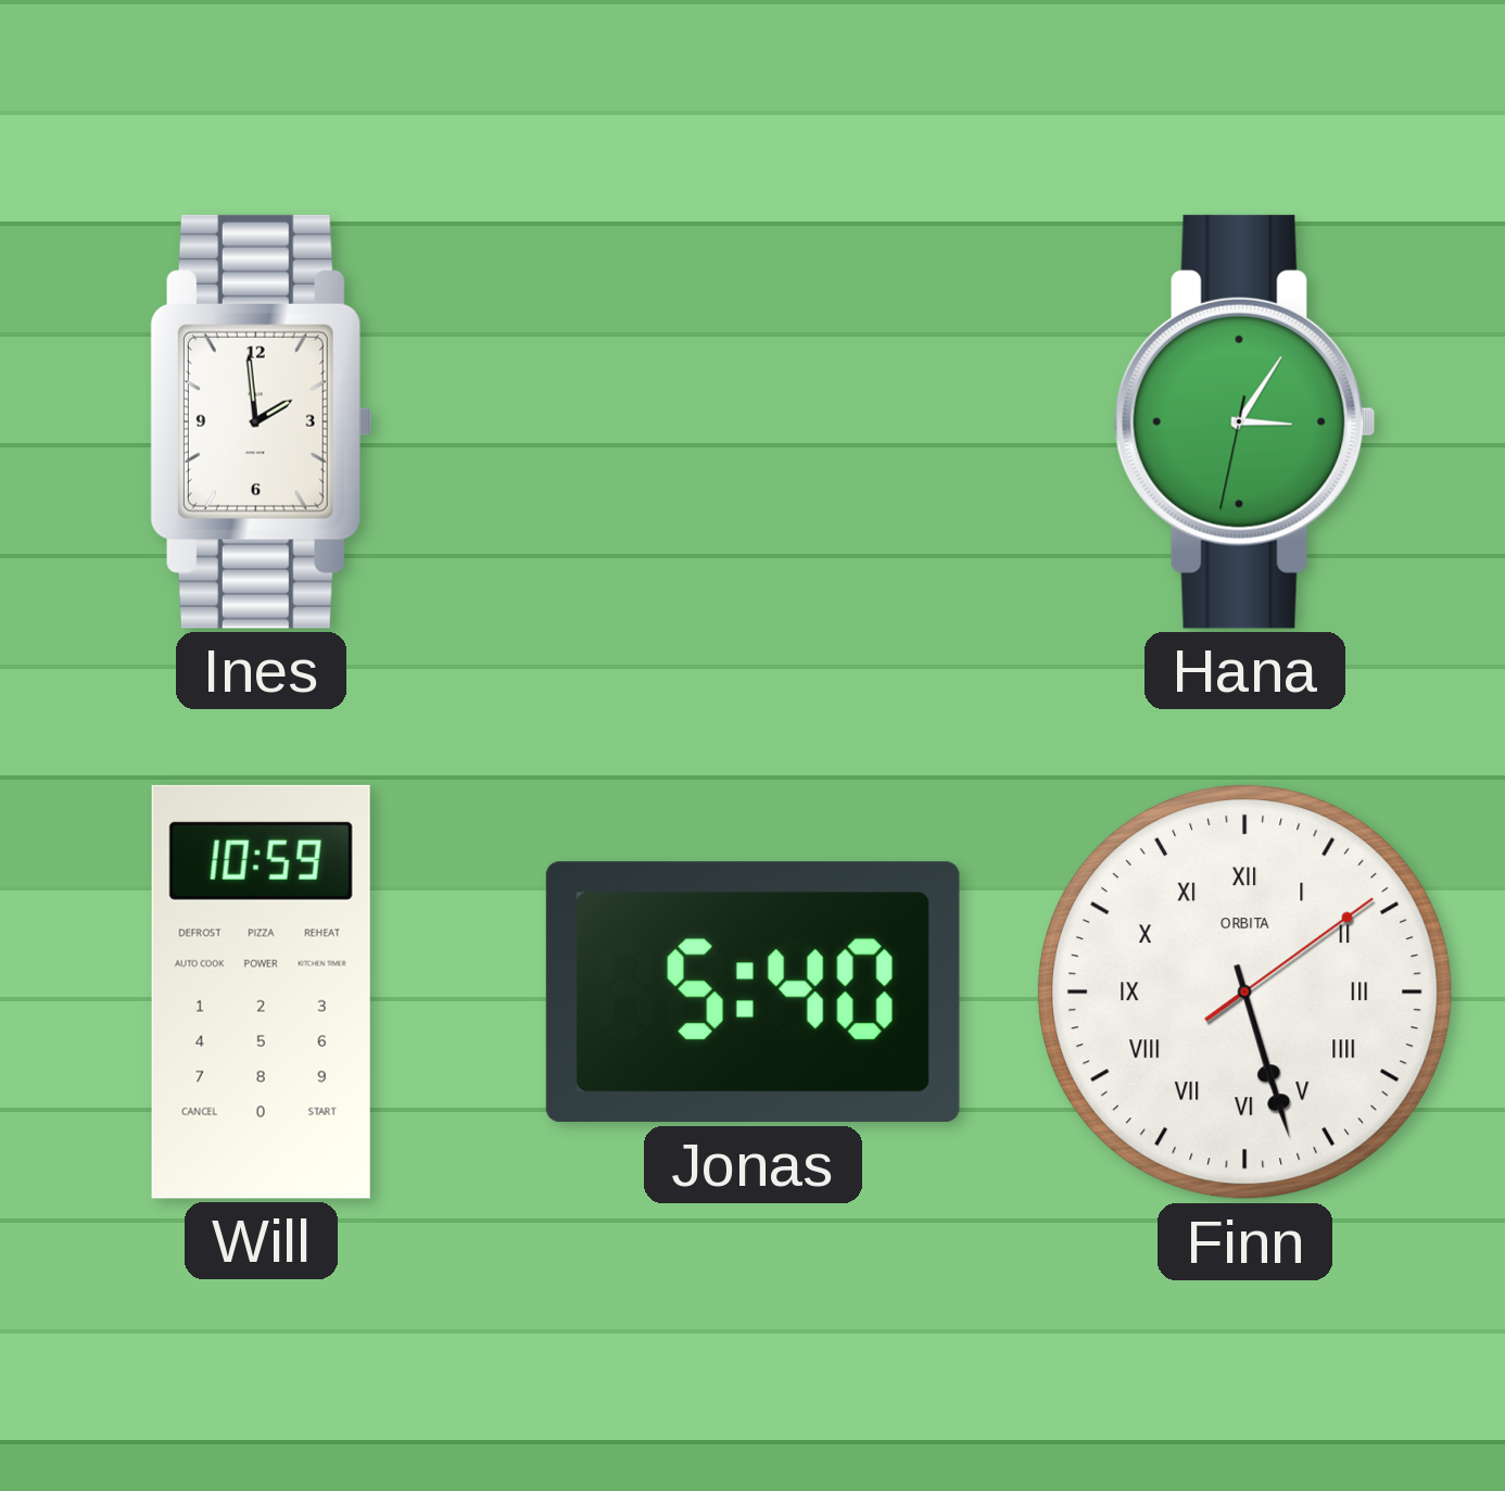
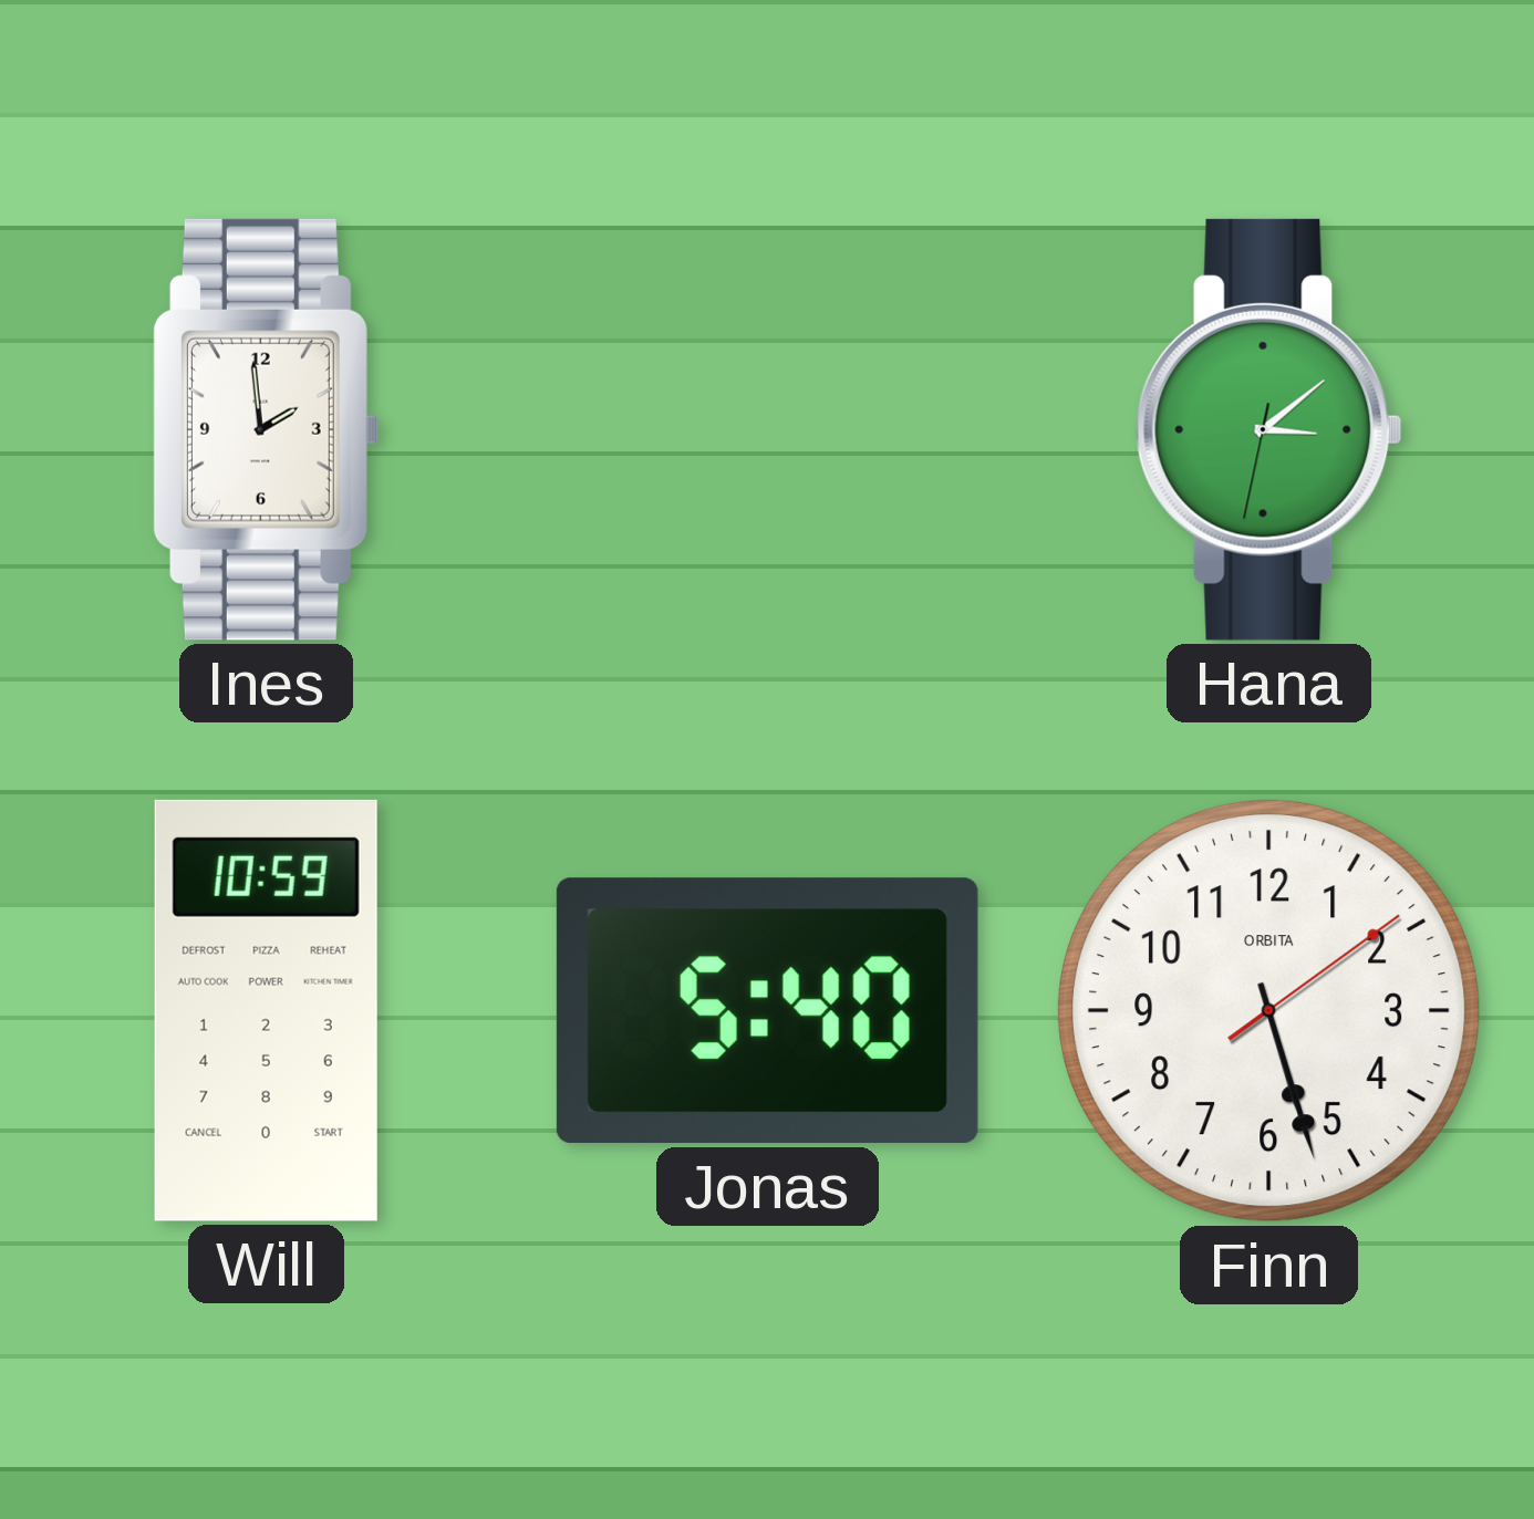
Hana: 3:05 -> 3:08 (1268, 429)
Finn numerals: Roman -> Arabic (1268, 1010)
